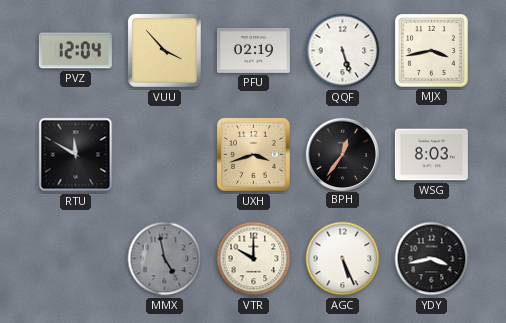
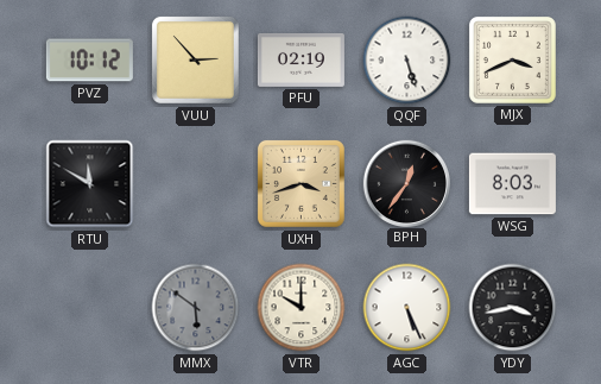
PVZ: 12:04 -> 10:12 (89, 61)
VUU: 3:53 -> 2:53 (195, 59)
MJX: 3:43 -> 3:41 (512, 59)
MMX: 4:58 -> 5:51 (196, 308)
